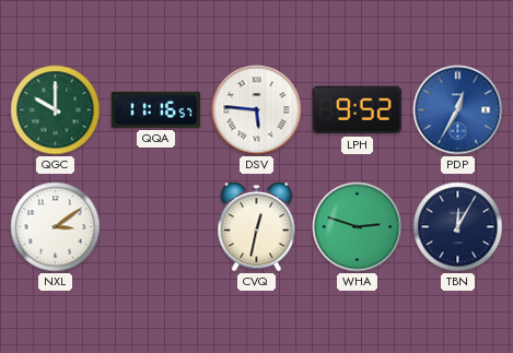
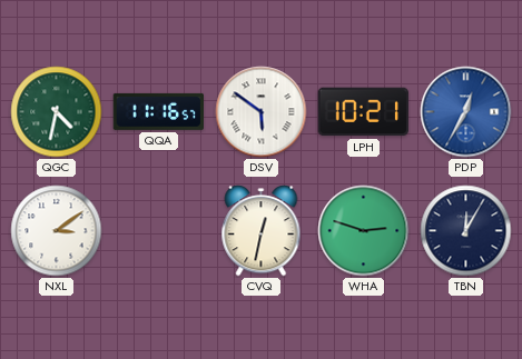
QGC: 10:00 -> 4:32 (57, 112)
DSV: 5:46 -> 5:51 (262, 112)
LPH: 9:52 -> 10:21 (363, 112)
